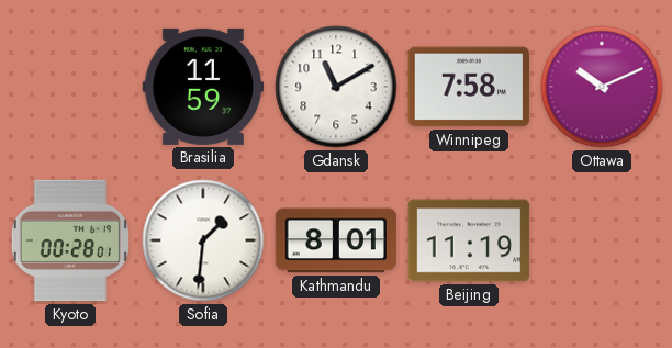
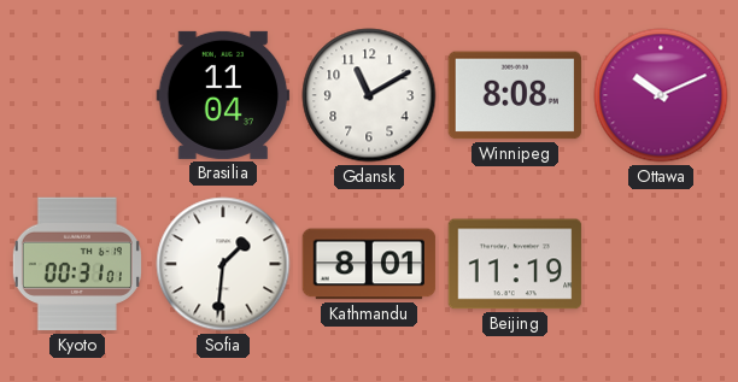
Brasilia: 11:59 -> 11:04 (223, 95)
Winnipeg: 7:58 -> 8:08 (515, 95)
Kyoto: 00:28 -> 00:31 (77, 264)
